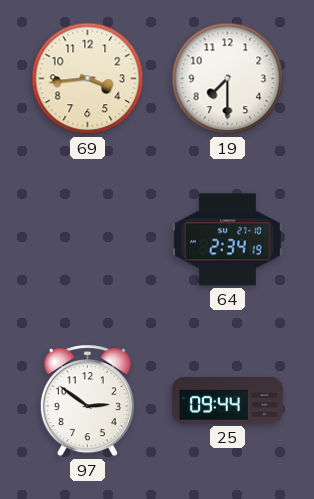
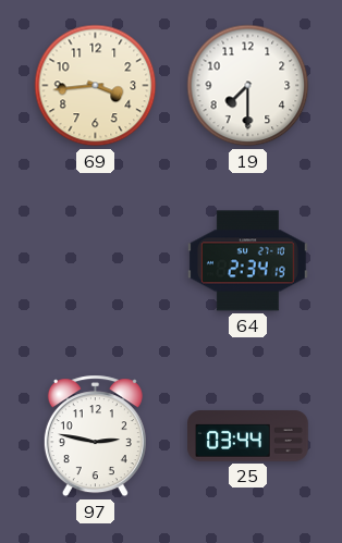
97: 2:51 -> 2:47 (95, 436)
25: 09:44 -> 03:44 (248, 436)
